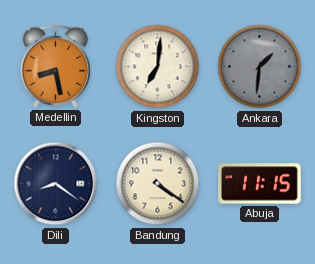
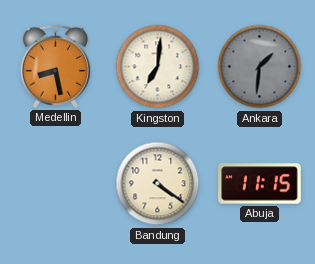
Dili: 8:21 -> none (56, 184)
